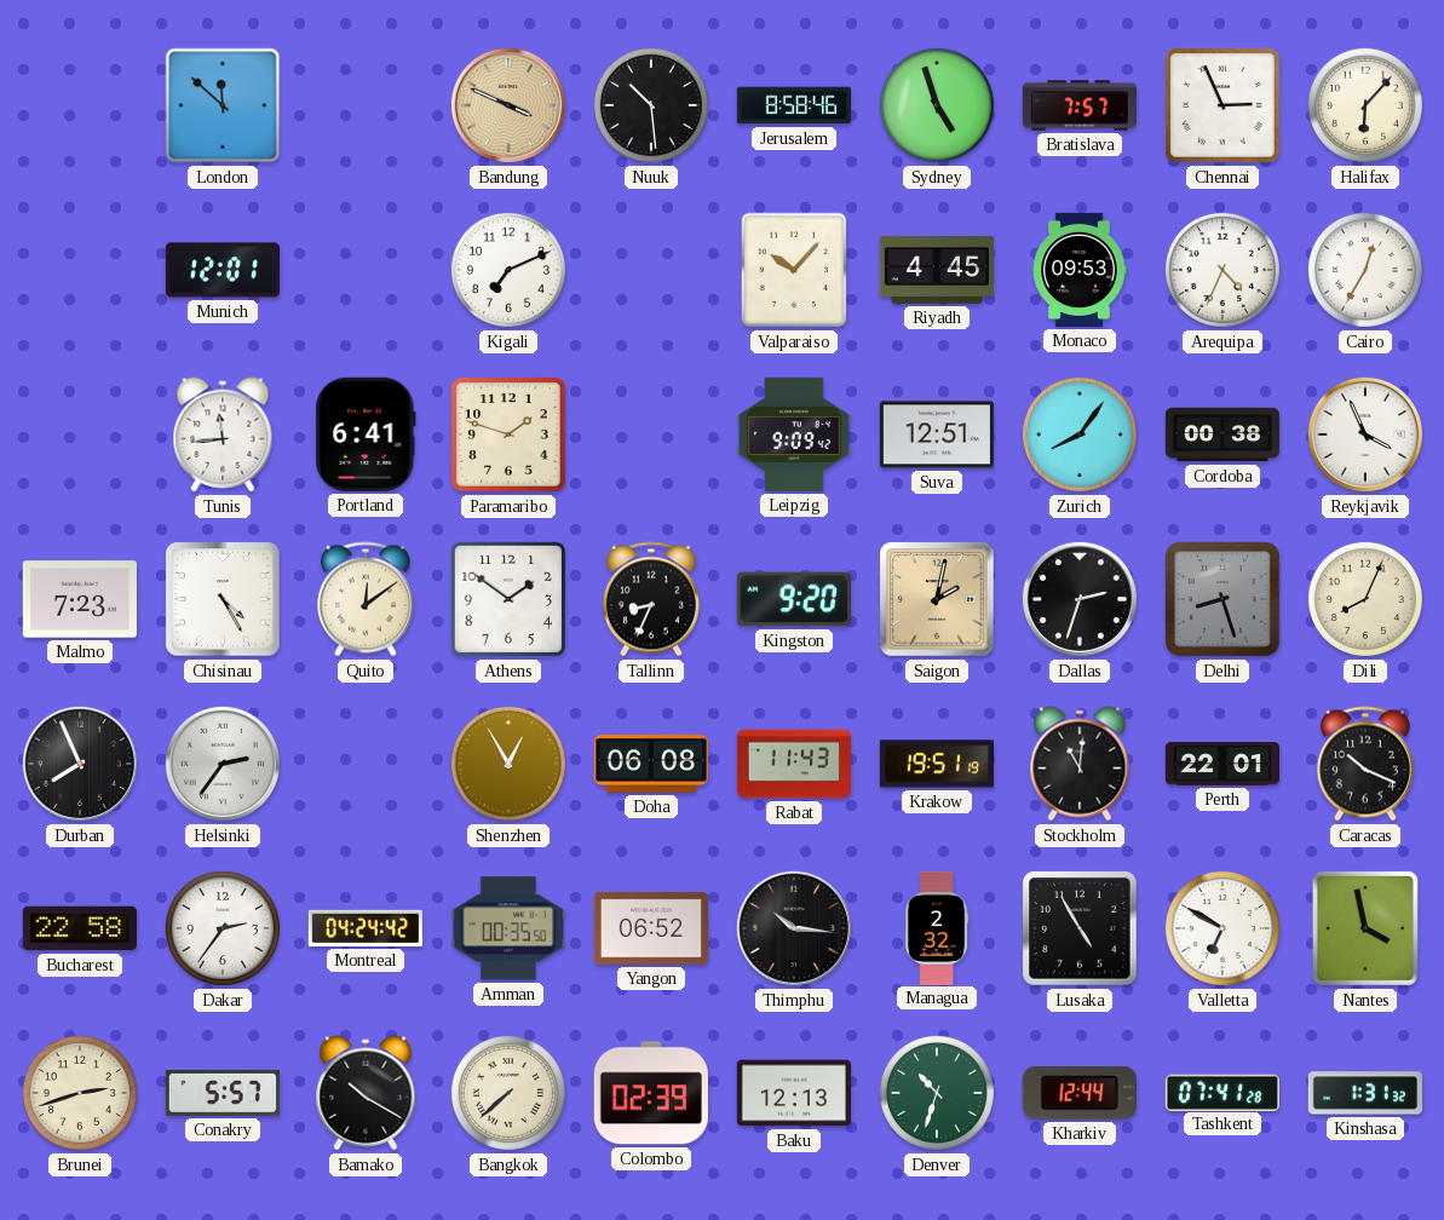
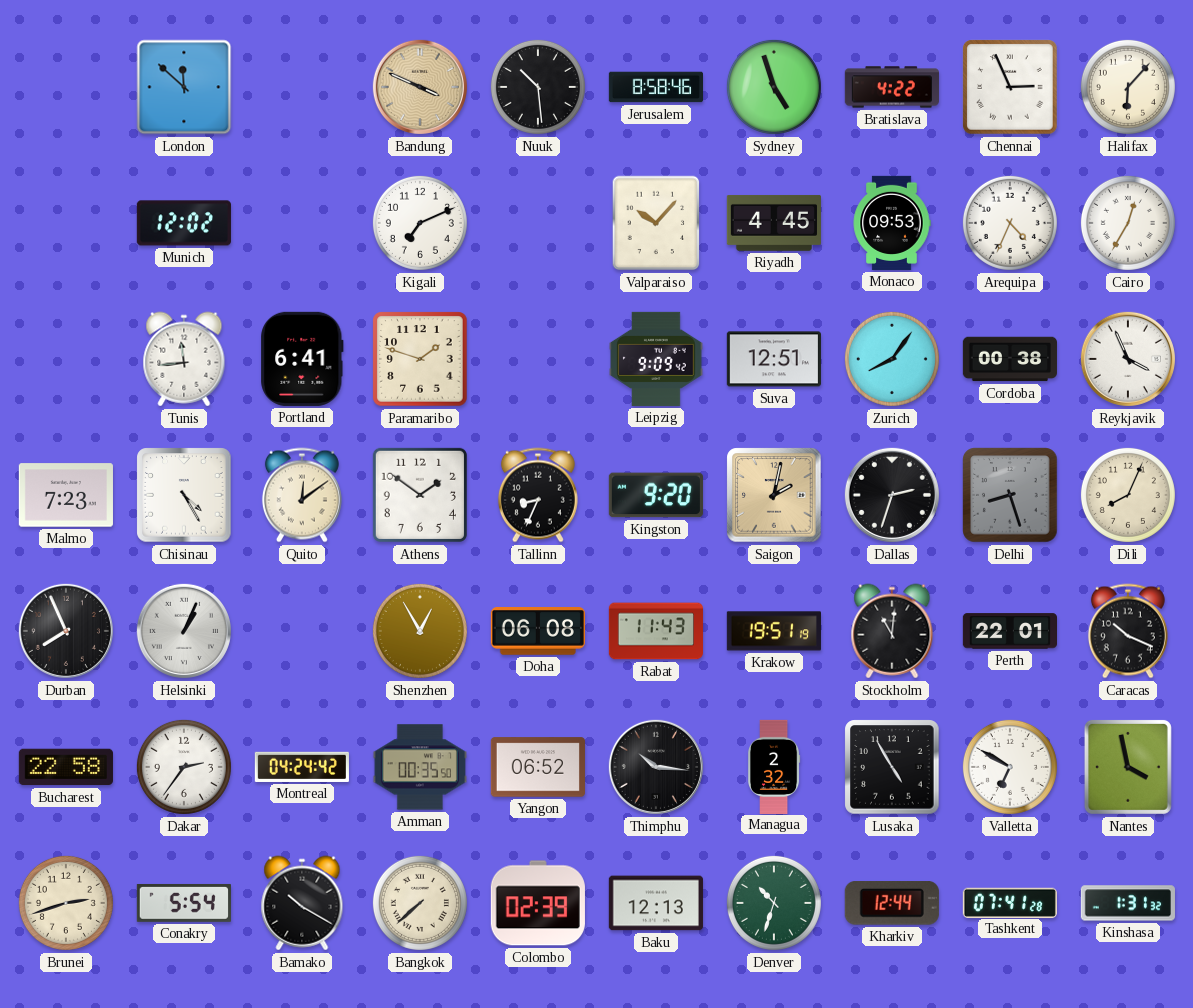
Bratislava: 7:57 -> 4:22 (892, 87)
Munich: 12:01 -> 12:02 (184, 223)
Helsinki: 2:36 -> 1:04 (184, 631)
Conakry: 5:57 -> 5:54 (184, 903)
